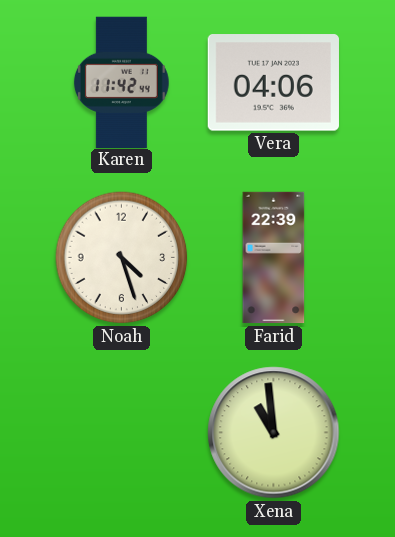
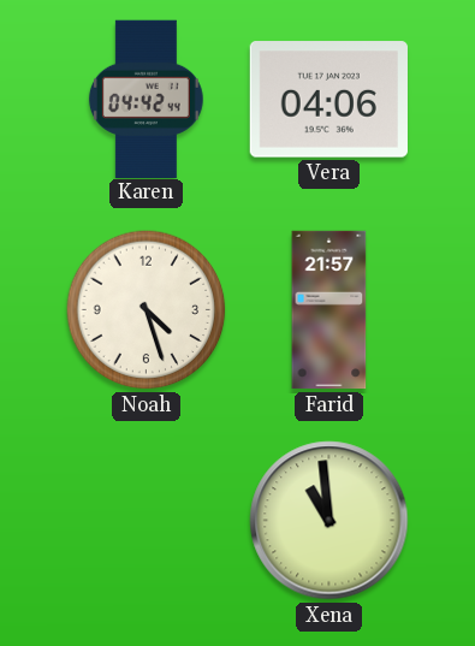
Karen: 11:42 -> 04:42 (146, 99)
Farid: 22:39 -> 21:57 (329, 310)
